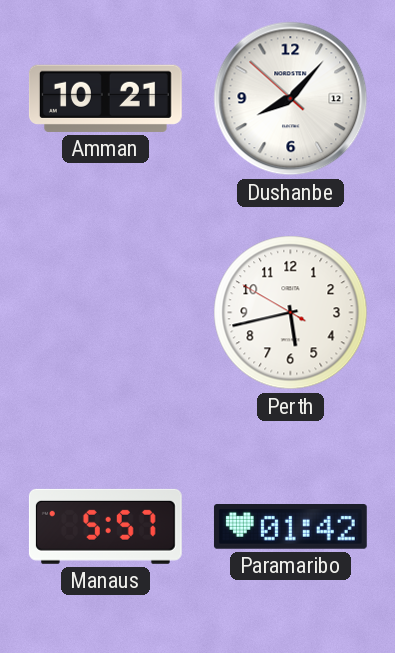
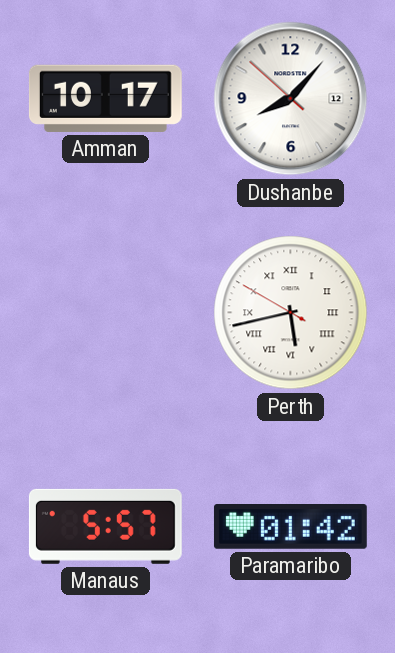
Amman: 10:21 -> 10:17 (105, 98)
Perth numerals: Arabic -> Roman (291, 313)
